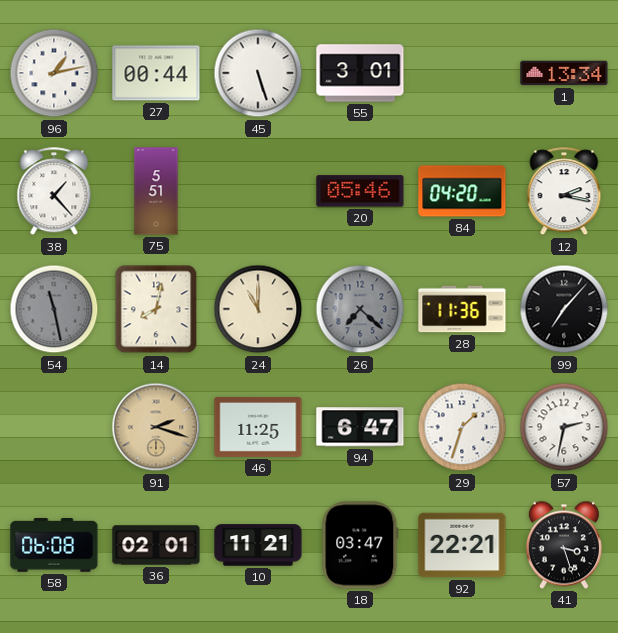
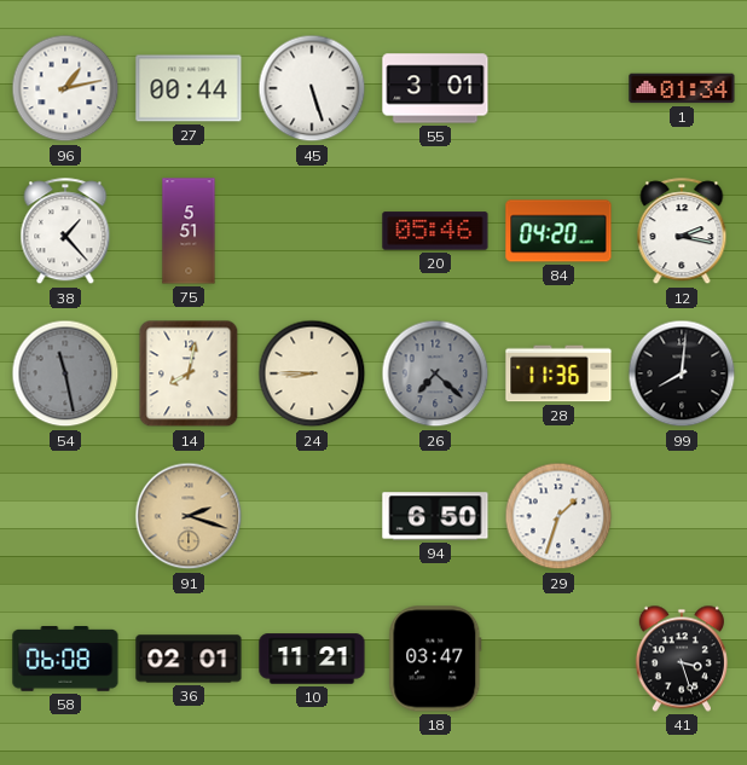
1: 13:34 -> 01:34 (682, 88)
24: 11:00 -> 8:45 (312, 373)
99: 7:07 -> 8:01 (682, 373)
46: 11:25 -> none (258, 427)
94: 6:47 -> 6:50 (435, 516)
57: 2:32 -> none (564, 427)
92: 22:21 -> none (462, 545)
